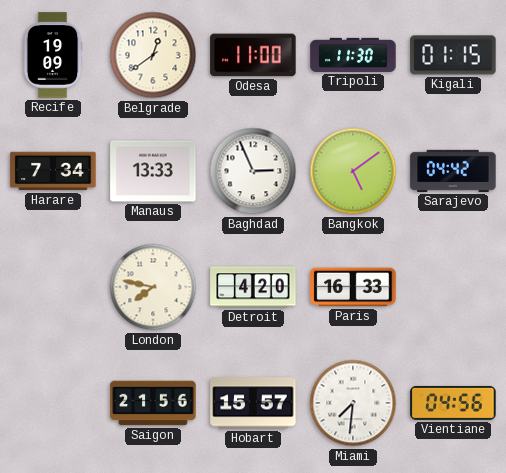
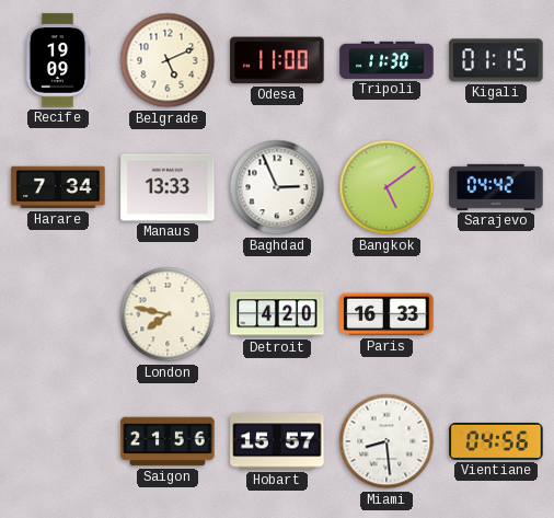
Belgrade: 12:39 -> 5:11 (168, 60)
Miami: 7:31 -> 8:29 (386, 441)
